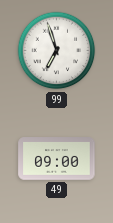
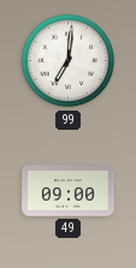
99: 6:57 -> 7:01 (69, 61)
